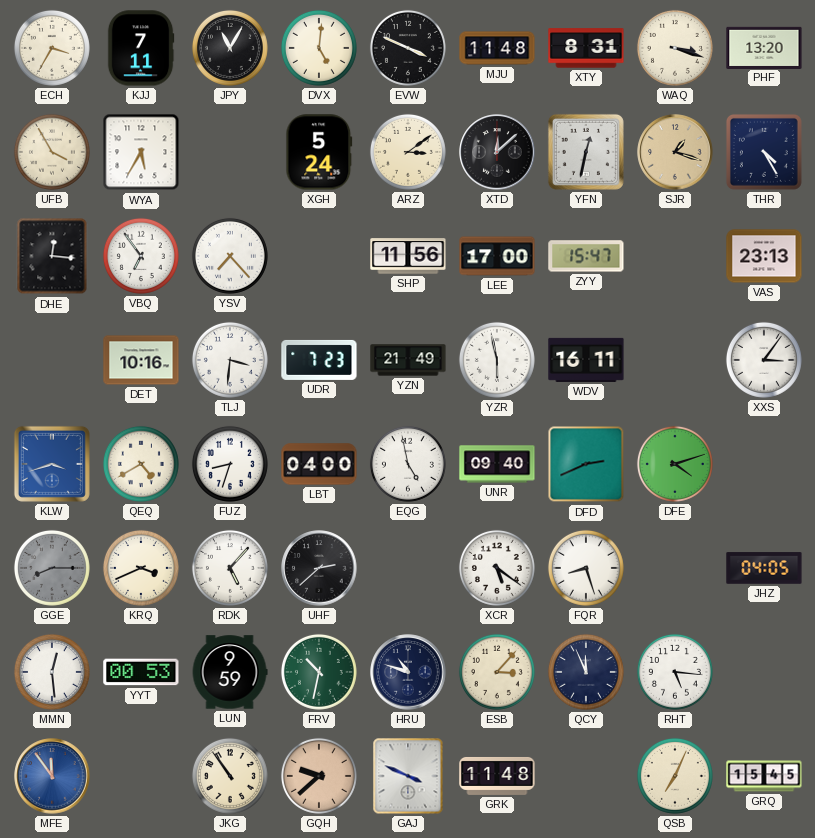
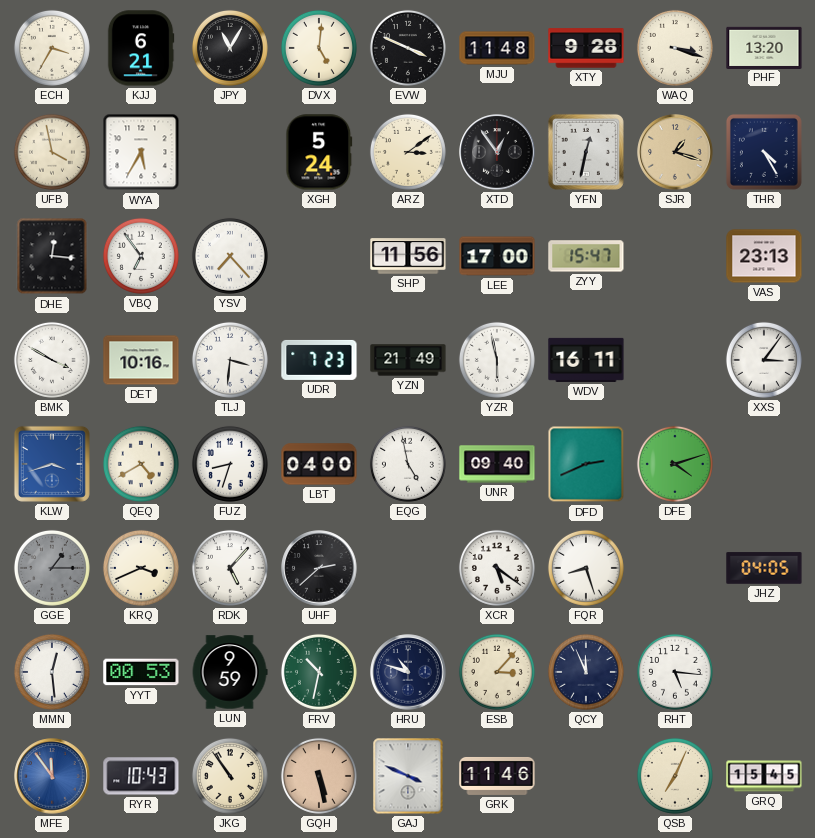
KJJ: 7:11 -> 6:21 (141, 48)
XTY: 8:31 -> 9:28 (586, 48)
UFB: 3:55 -> 3:58 (52, 152)
XTD: 12:08 -> 12:54 (497, 152)
BMK: none -> 3:50 (52, 360)
GGE: 8:15 -> 1:15 (52, 568)
RYR: none -> 10:43 (141, 776)
GQH: 9:38 -> 5:28 (319, 776)
GRK: 11:48 -> 11:46 (497, 776)
